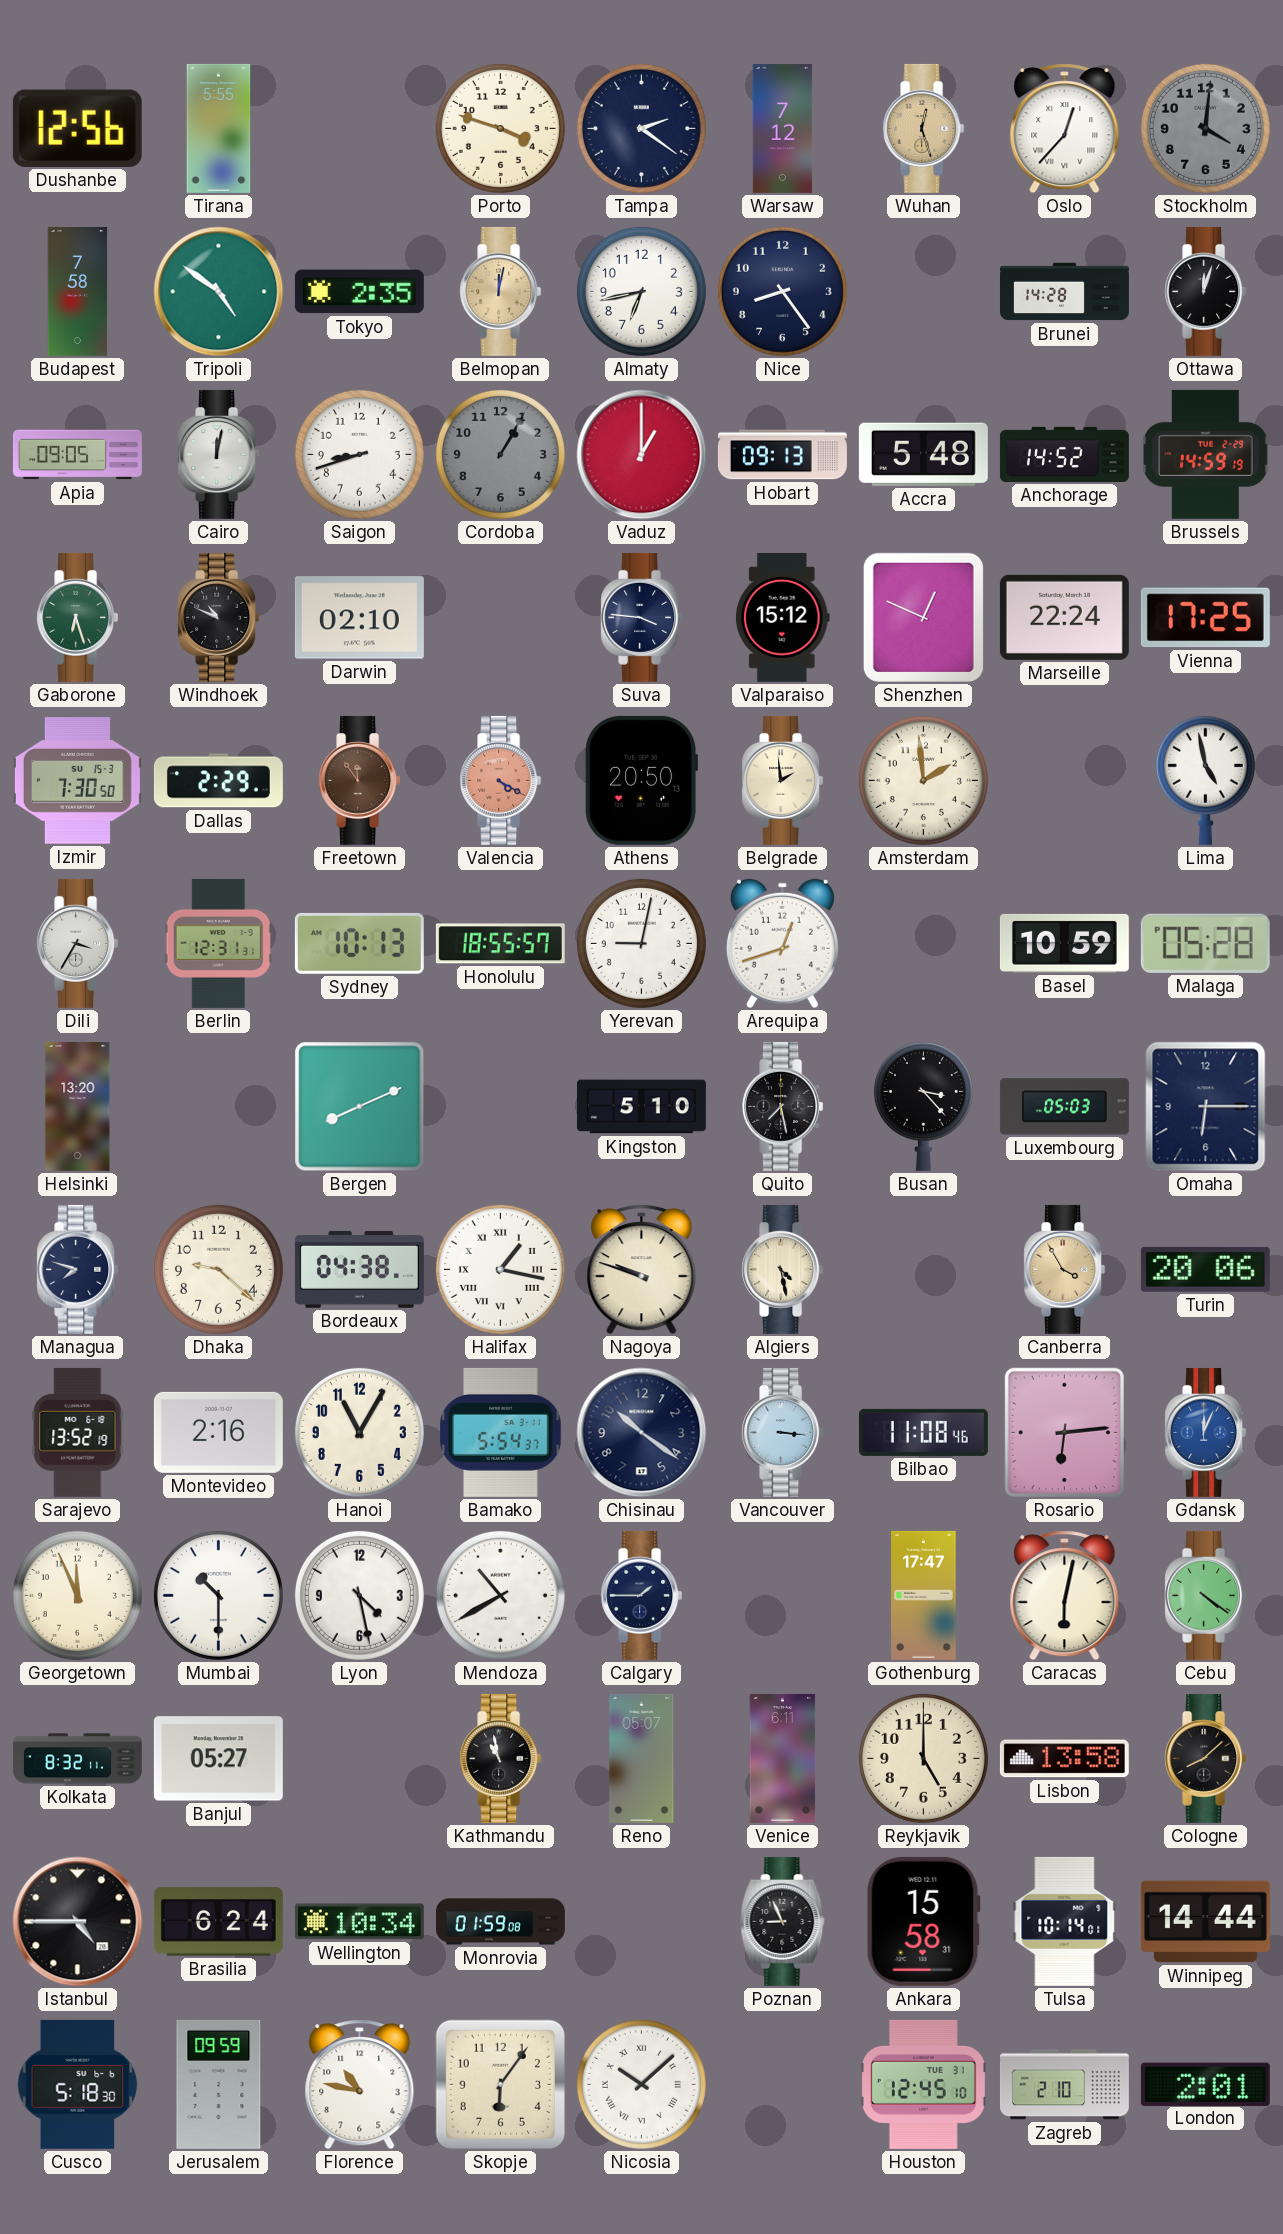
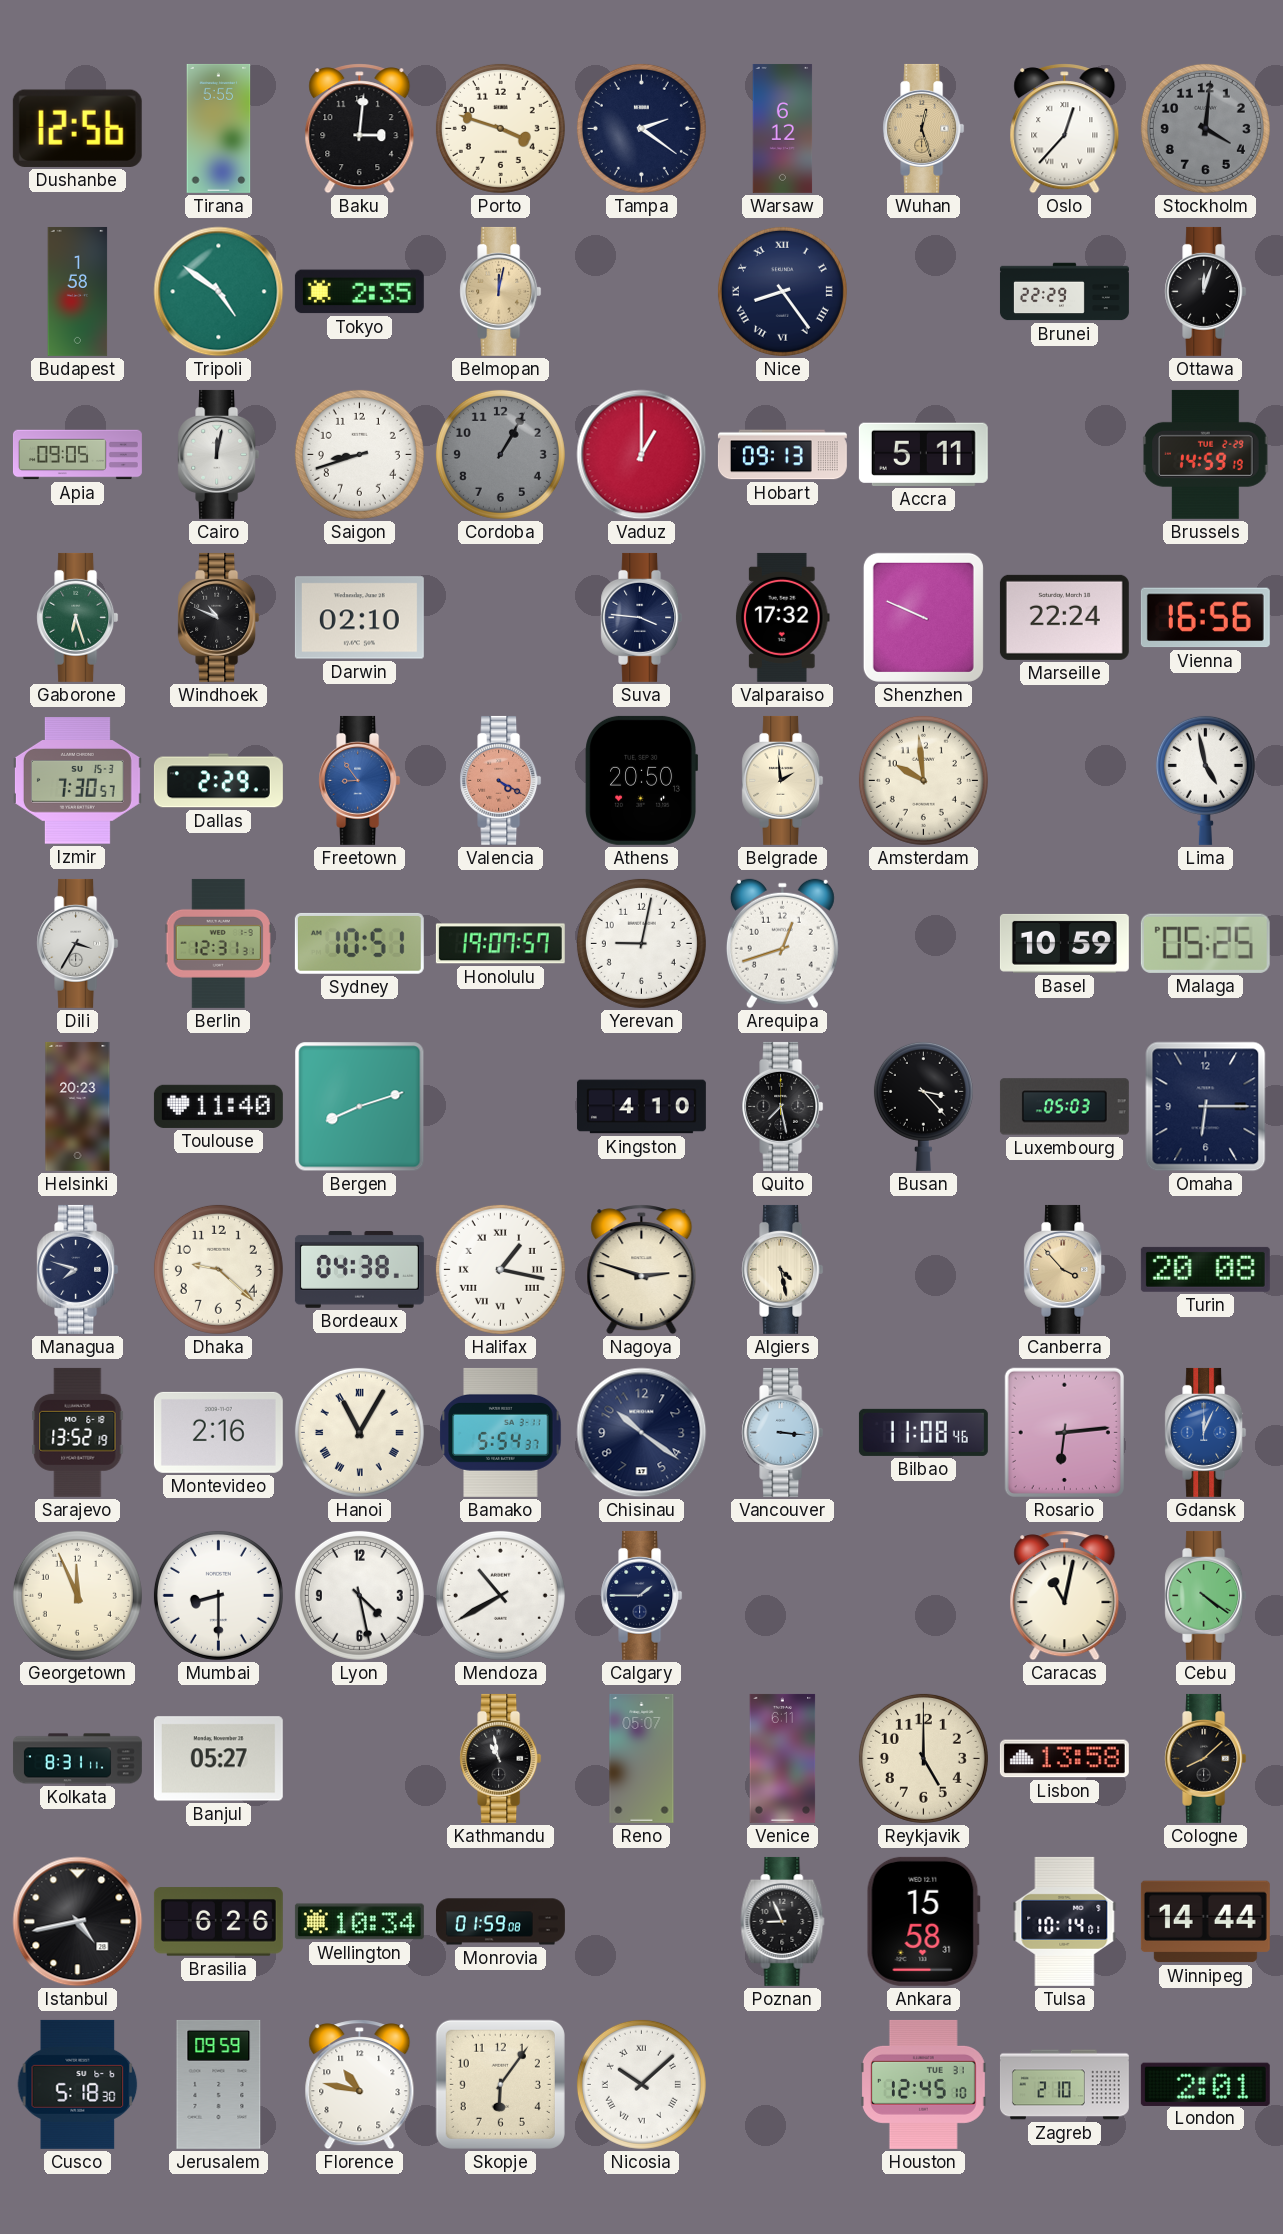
Baku: none -> 3:01 (360, 129)
Warsaw: 7:12 -> 6:12 (783, 128)
Budapest: 7:58 -> 1:58 (78, 291)
Almaty: 6:43 -> none (641, 291)
Nice numerals: Arabic -> Roman (782, 291)
Brunei: 14:28 -> 22:29 (1064, 292)
Accra: 5:48 -> 5:11 (923, 454)
Anchorage: 14:52 -> none (1064, 454)
Valparaiso: 15:12 -> 17:32 (782, 617)
Shenzhen: 12:49 -> 9:49 (923, 617)
Vienna: 17:25 -> 16:56 (1205, 618)
Izmir: 7:30:50 -> 7:30:57 (77, 781)
Freetown: 11:54 -> 8:54 (360, 780)
Freetown dial: brown -> blue (360, 780)
Amsterdam: 1:59 -> 9:59 (923, 780)
Sydney: 10:13 -> 10:51 (359, 943)
Honolulu: 18:55 -> 19:07 (500, 944)
Malaga: 05:28 -> 05:25 (1205, 943)
Helsinki: 13:20 -> 20:23 (78, 1106)
Toulouse: none -> 11:40 (218, 1106)
Bergen: 8:11 -> 8:12 (360, 1107)
Kingston: 5:10 -> 4:10 (641, 1107)
Nagoya: 9:48 -> 2:48 (642, 1270)
Canberra: 3:55 -> 3:53 (1065, 1269)
Turin: 20:06 -> 20:08 (1205, 1269)
Hanoi numerals: Arabic -> Roman (359, 1432)
Mumbai: 10:30 -> 8:30 (218, 1595)
Gothenburg: 17:47 -> none (924, 1595)
Caracas: 6:02 -> 11:02 (1065, 1596)
Kolkata: 8:32 -> 8:31 (77, 1759)
Istanbul: 4:45 -> 4:43 (78, 1922)
Brasilia: 6:24 -> 6:26 (218, 1922)
